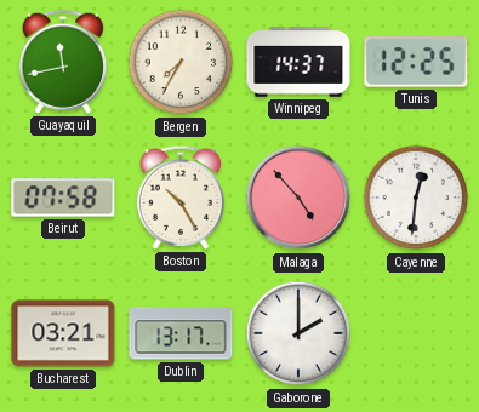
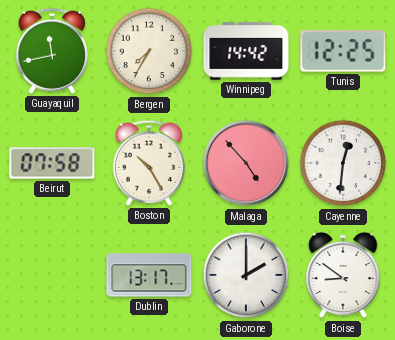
Winnipeg: 14:37 -> 14:42 (246, 51)
Bucharest: 03:21 -> none (63, 333)
Boise: none -> 8:51 (343, 275)
